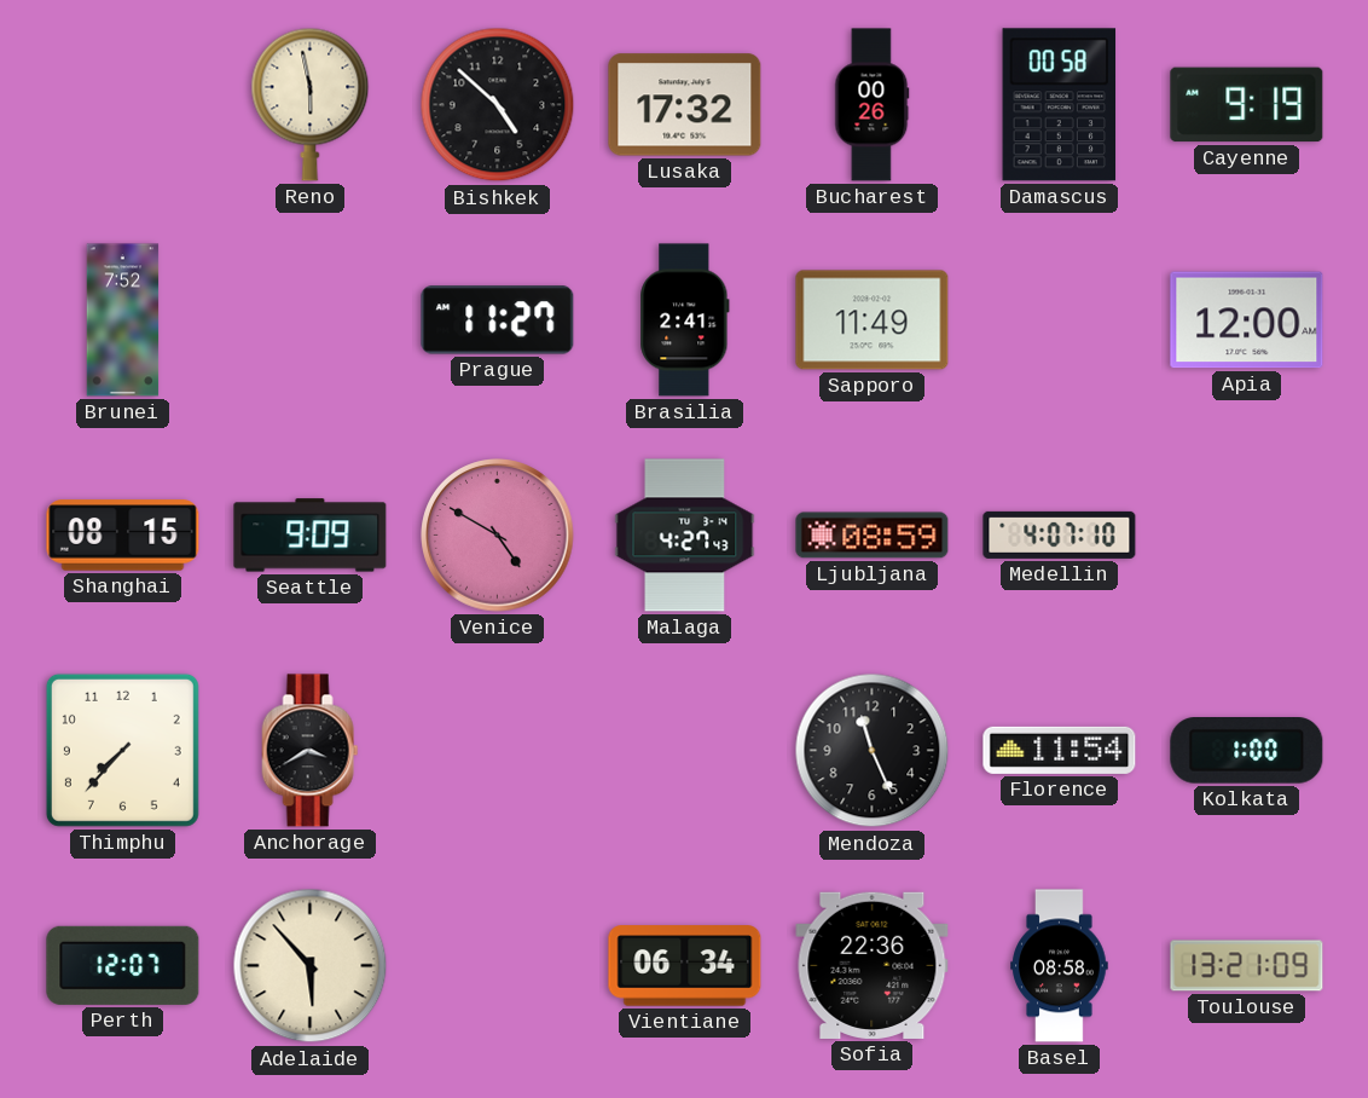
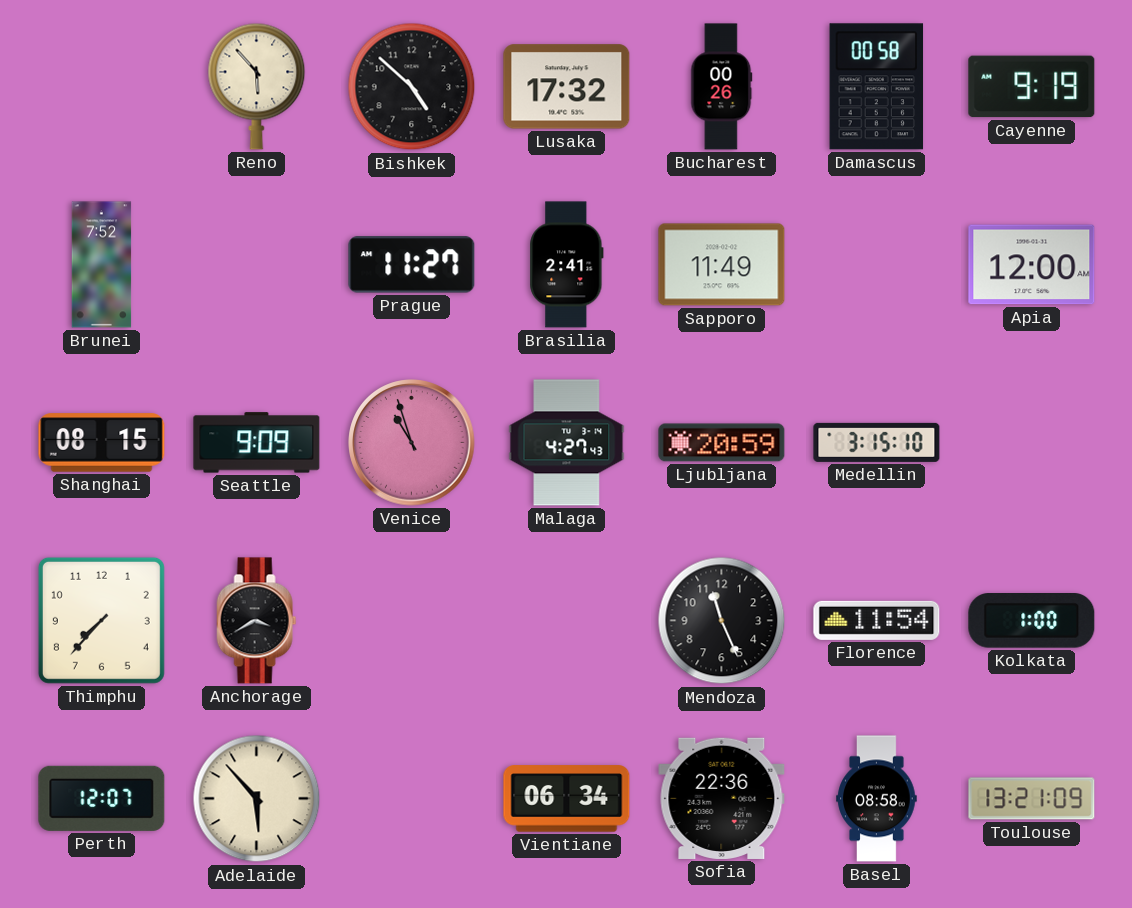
Reno: 5:58 -> 5:53 (257, 86)
Venice: 4:50 -> 10:57 (412, 443)
Ljubljana: 08:59 -> 20:59 (722, 443)
Medellin: 4:07 -> 3:15 (877, 442)
